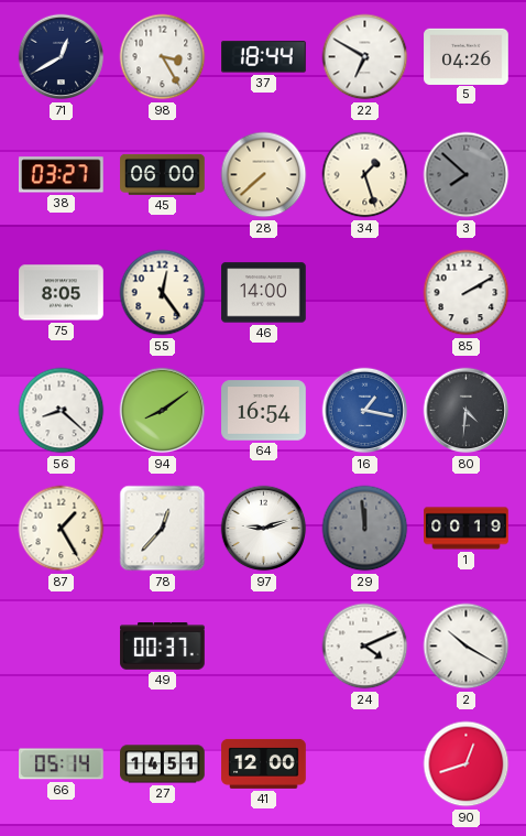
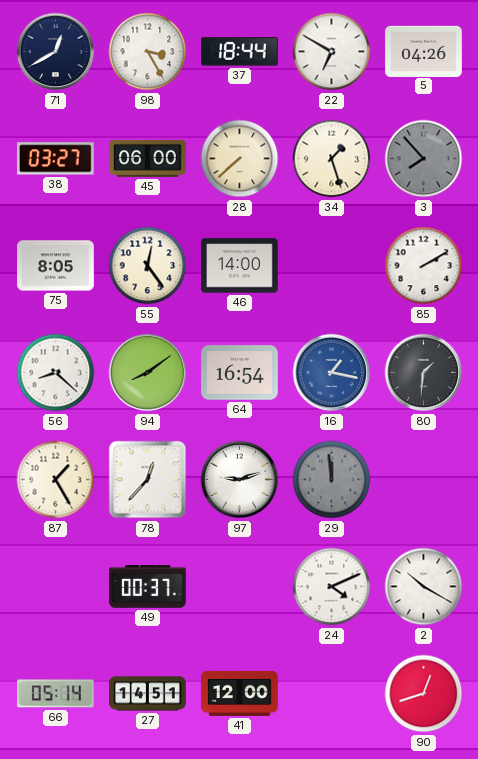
3: 7:52 -> 7:53 (424, 159)
80: 4:31 -> 1:31 (424, 373)
1: 00:19 -> none (467, 529)
